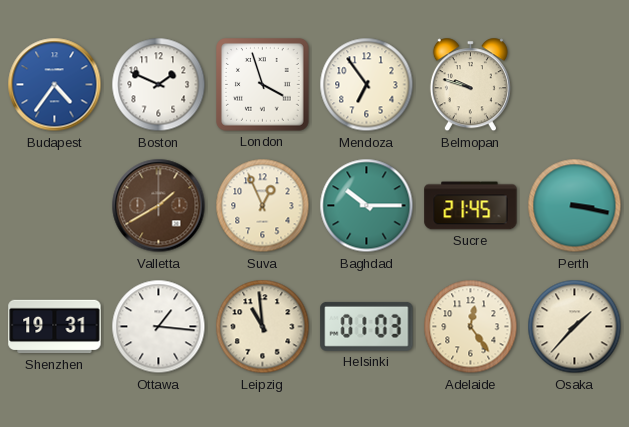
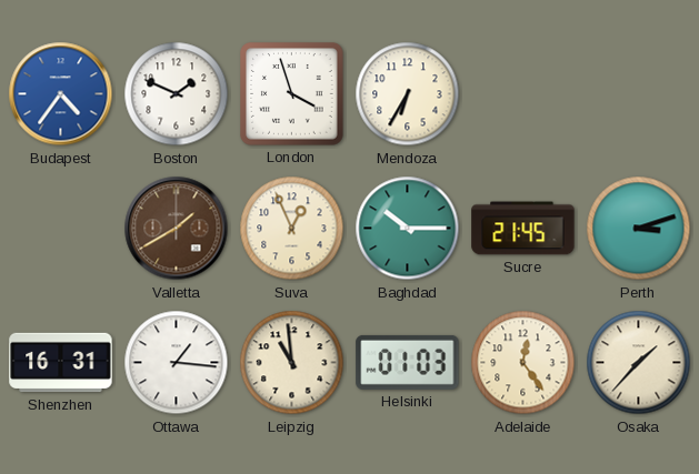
Mendoza: 6:54 -> 6:35 (408, 94)
Belmopan: 9:48 -> none (470, 85)
Perth: 3:17 -> 3:12 (639, 229)
Shenzhen: 19:31 -> 16:31 (61, 363)
